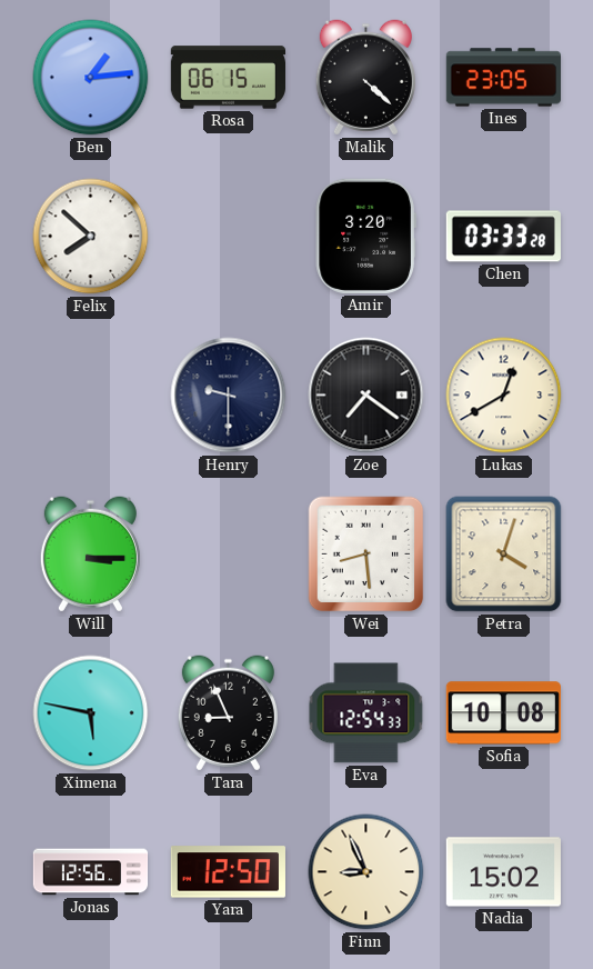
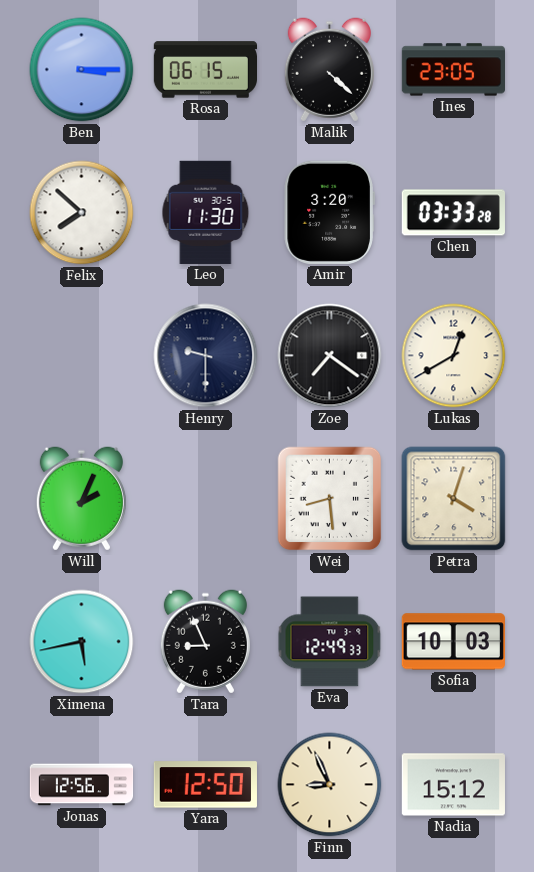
Ben: 1:14 -> 3:15 (82, 70)
Leo: none -> 11:30 (206, 212)
Will: 3:15 -> 2:04 (81, 499)
Ximena: 5:47 -> 5:43 (82, 642)
Eva: 12:54 -> 12:49 (330, 642)
Sofia: 10:08 -> 10:03 (453, 642)
Nadia: 15:02 -> 15:12 (453, 785)
